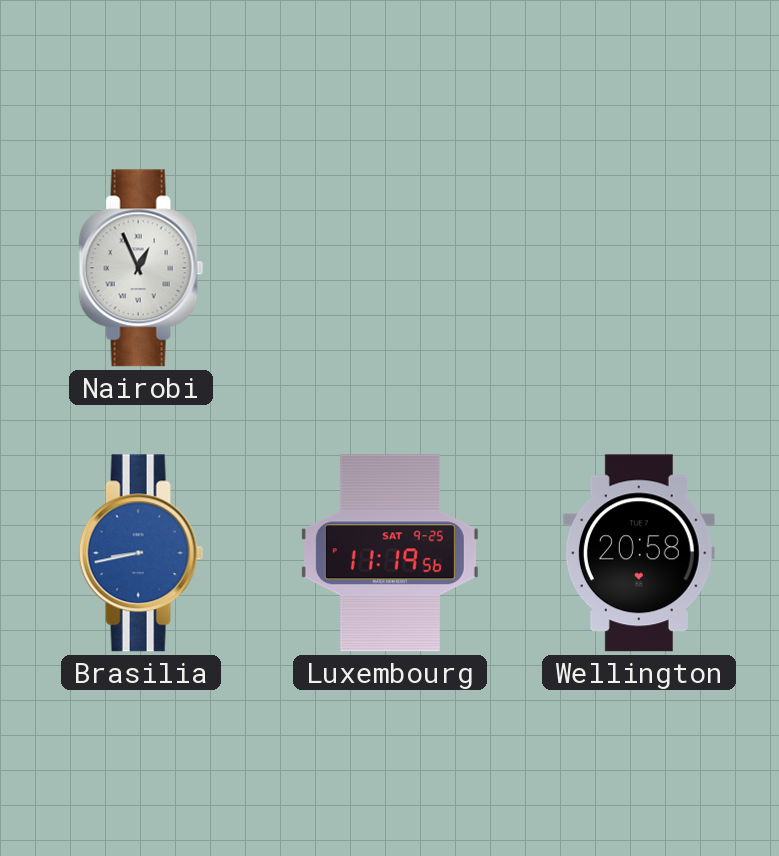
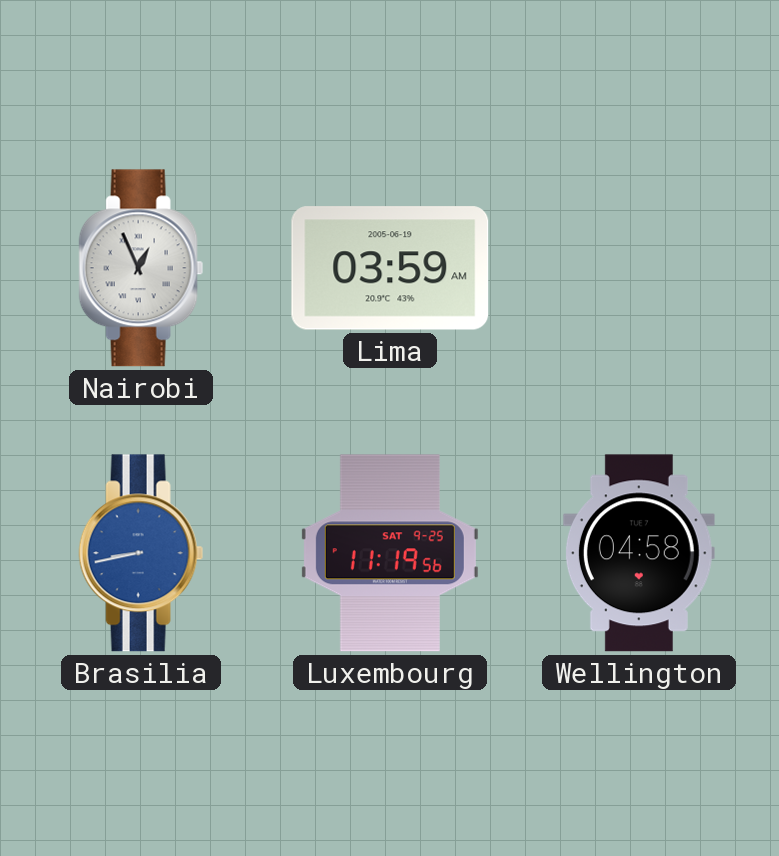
Lima: none -> 03:59 (390, 268)
Wellington: 20:58 -> 04:58 (639, 553)
